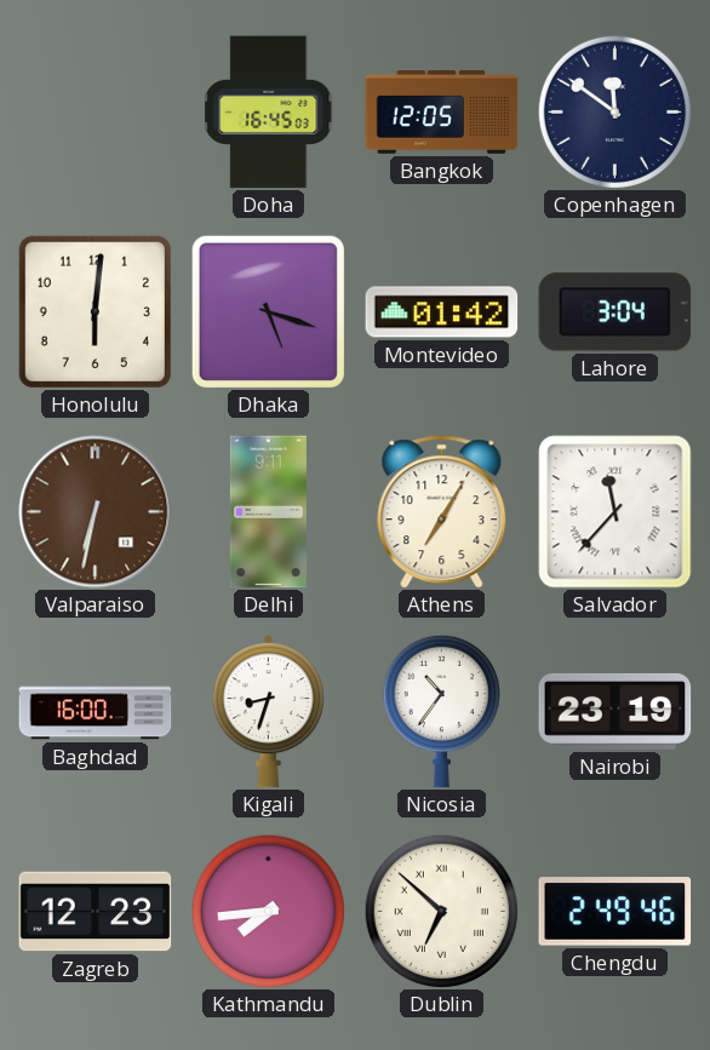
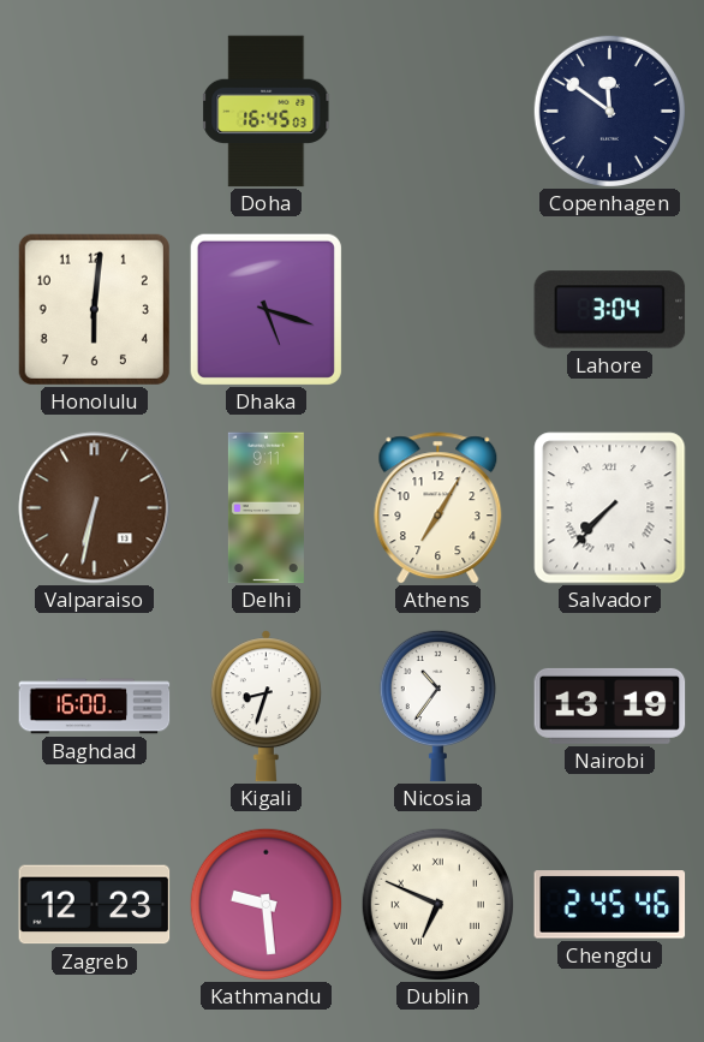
Bangkok: 12:05 -> none (442, 113)
Montevideo: 01:42 -> none (442, 312)
Salvador: 11:37 -> 7:37 (610, 508)
Nairobi: 23:19 -> 13:19 (610, 705)
Kathmandu: 7:44 -> 9:29 (266, 904)
Dublin: 6:52 -> 6:49 (437, 904)
Chengdu: 2:49 -> 2:45 (610, 905)
